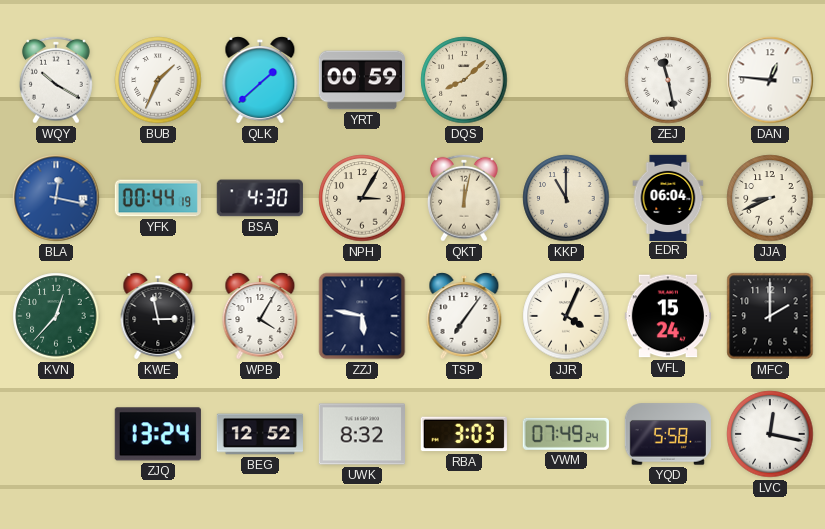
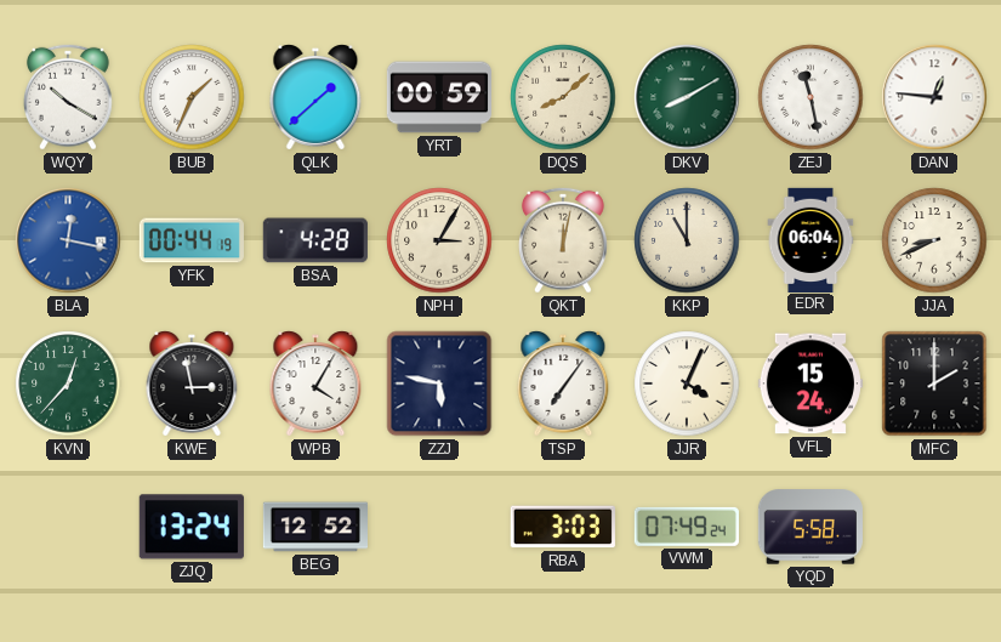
DKV: none -> 8:10 (687, 97)
BSA: 4:30 -> 4:28 (315, 240)
UWK: 8:32 -> none (362, 434)
LVC: 12:17 -> none (770, 434)
